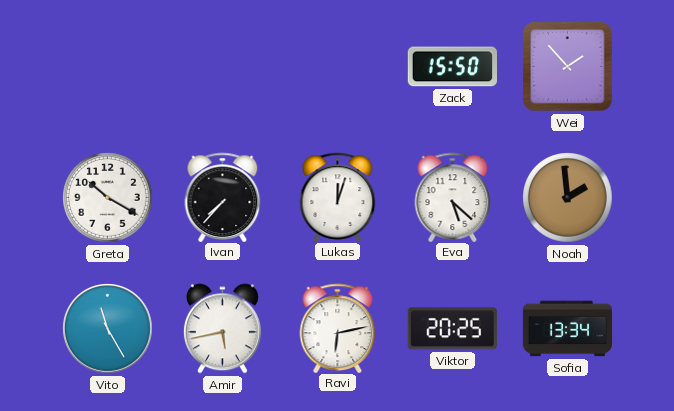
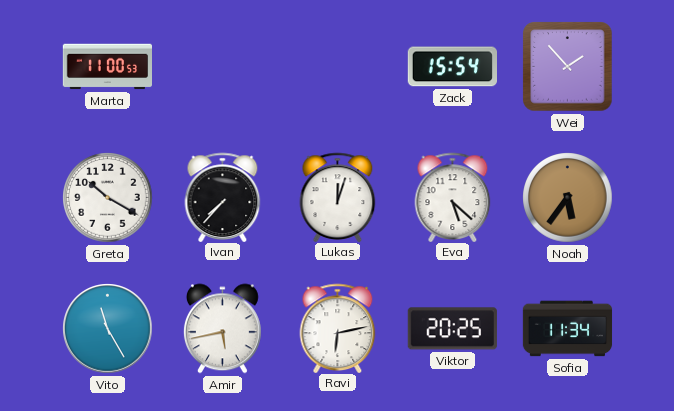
Marta: none -> 11:00 (107, 67)
Zack: 15:50 -> 15:54 (452, 67)
Noah: 1:59 -> 5:36 (568, 198)
Sofia: 13:34 -> 11:34 (568, 329)
